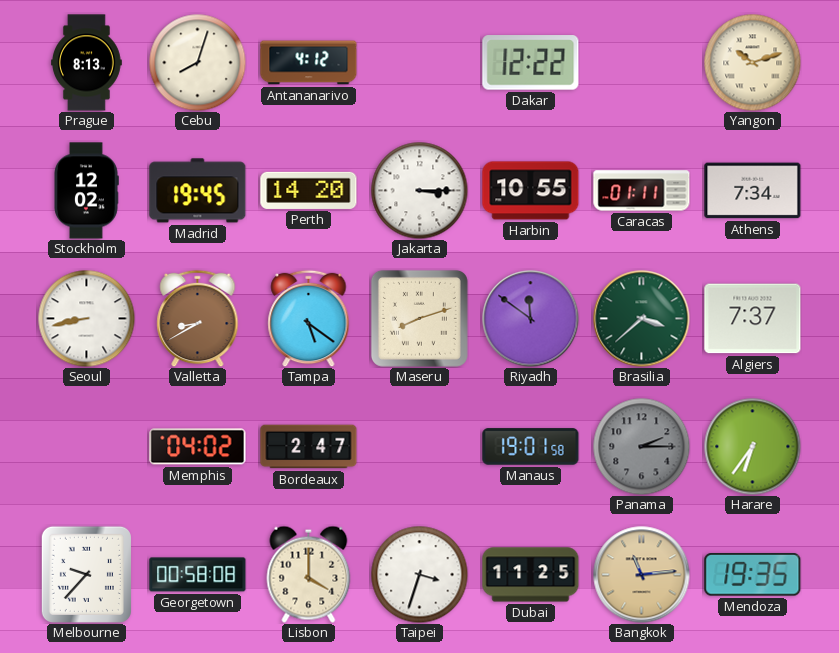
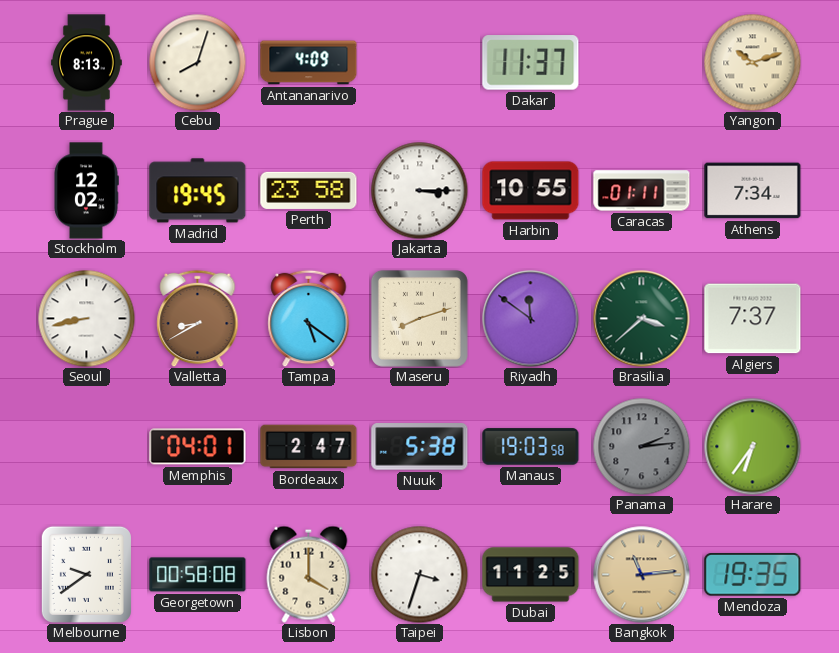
Antananarivo: 4:12 -> 4:09 (309, 63)
Dakar: 12:22 -> 11:37 (531, 63)
Perth: 14:20 -> 23:58 (309, 190)
Memphis: 04:02 -> 04:01 (198, 447)
Nuuk: none -> 5:38 (420, 447)
Manaus: 19:01 -> 19:03 (531, 447)
Panama: 2:15 -> 2:14 (641, 446)
Melbourne: 9:37 -> 9:39 (86, 574)
